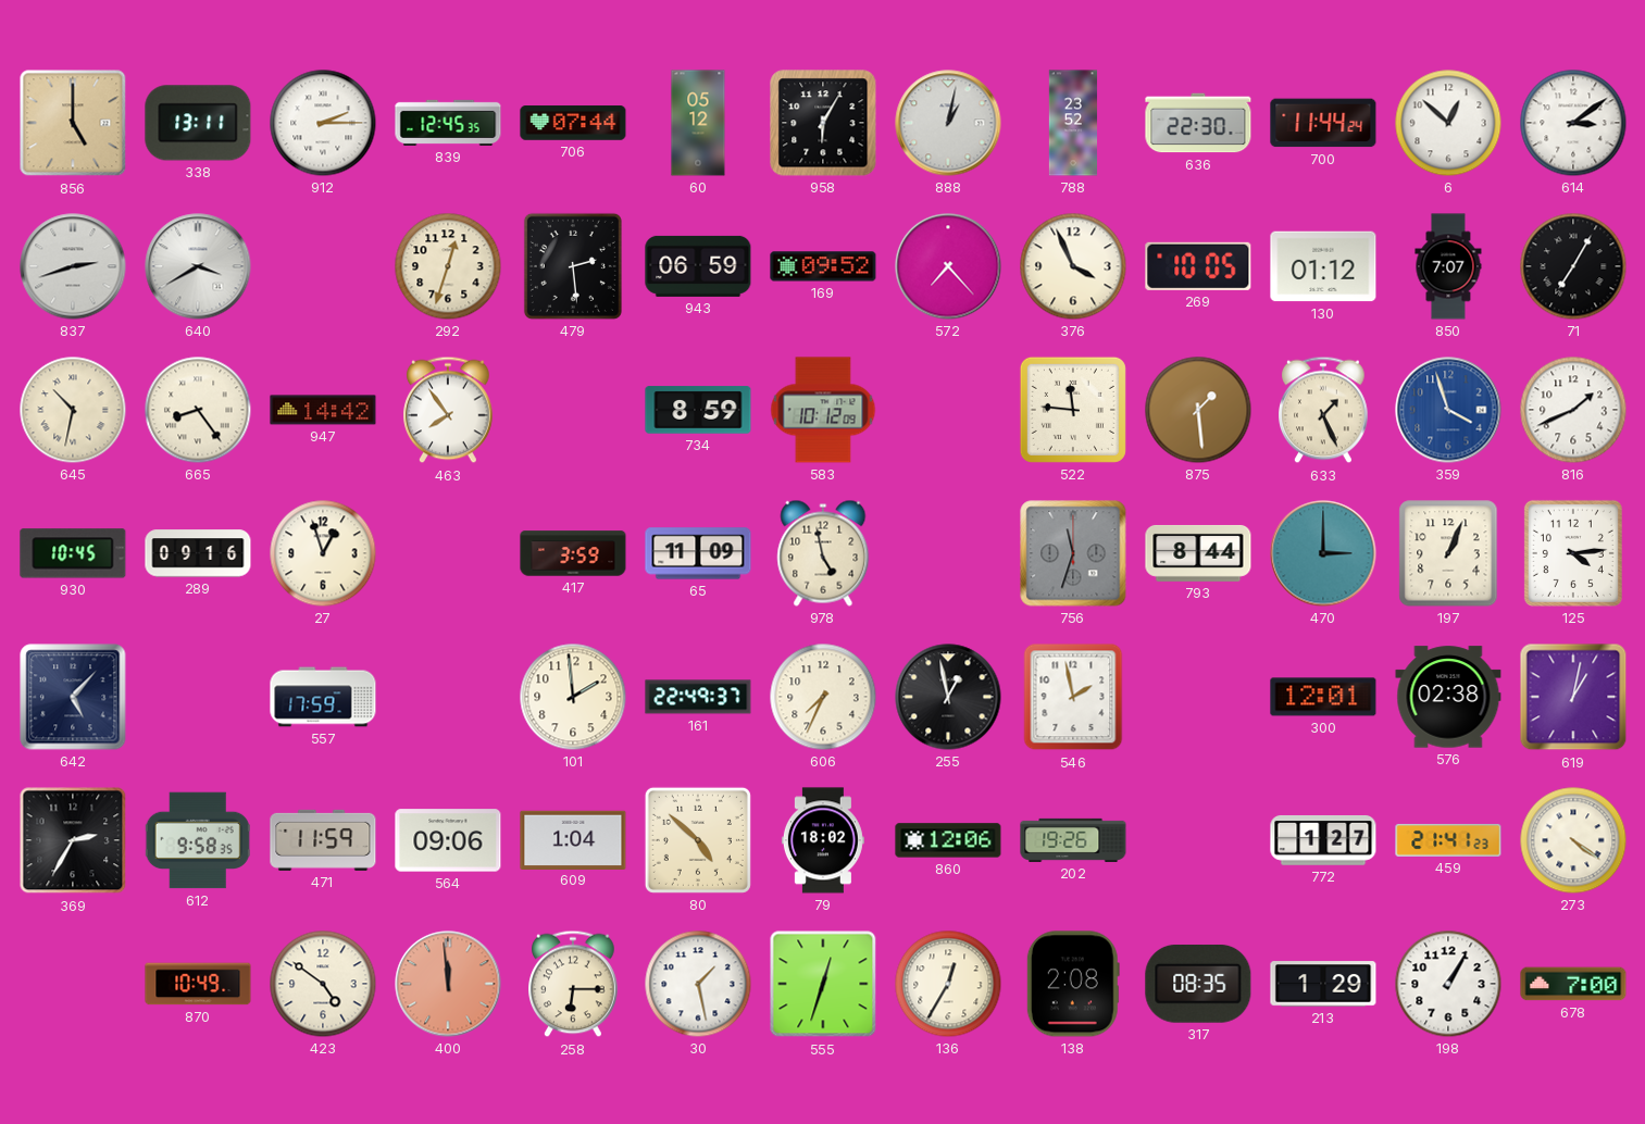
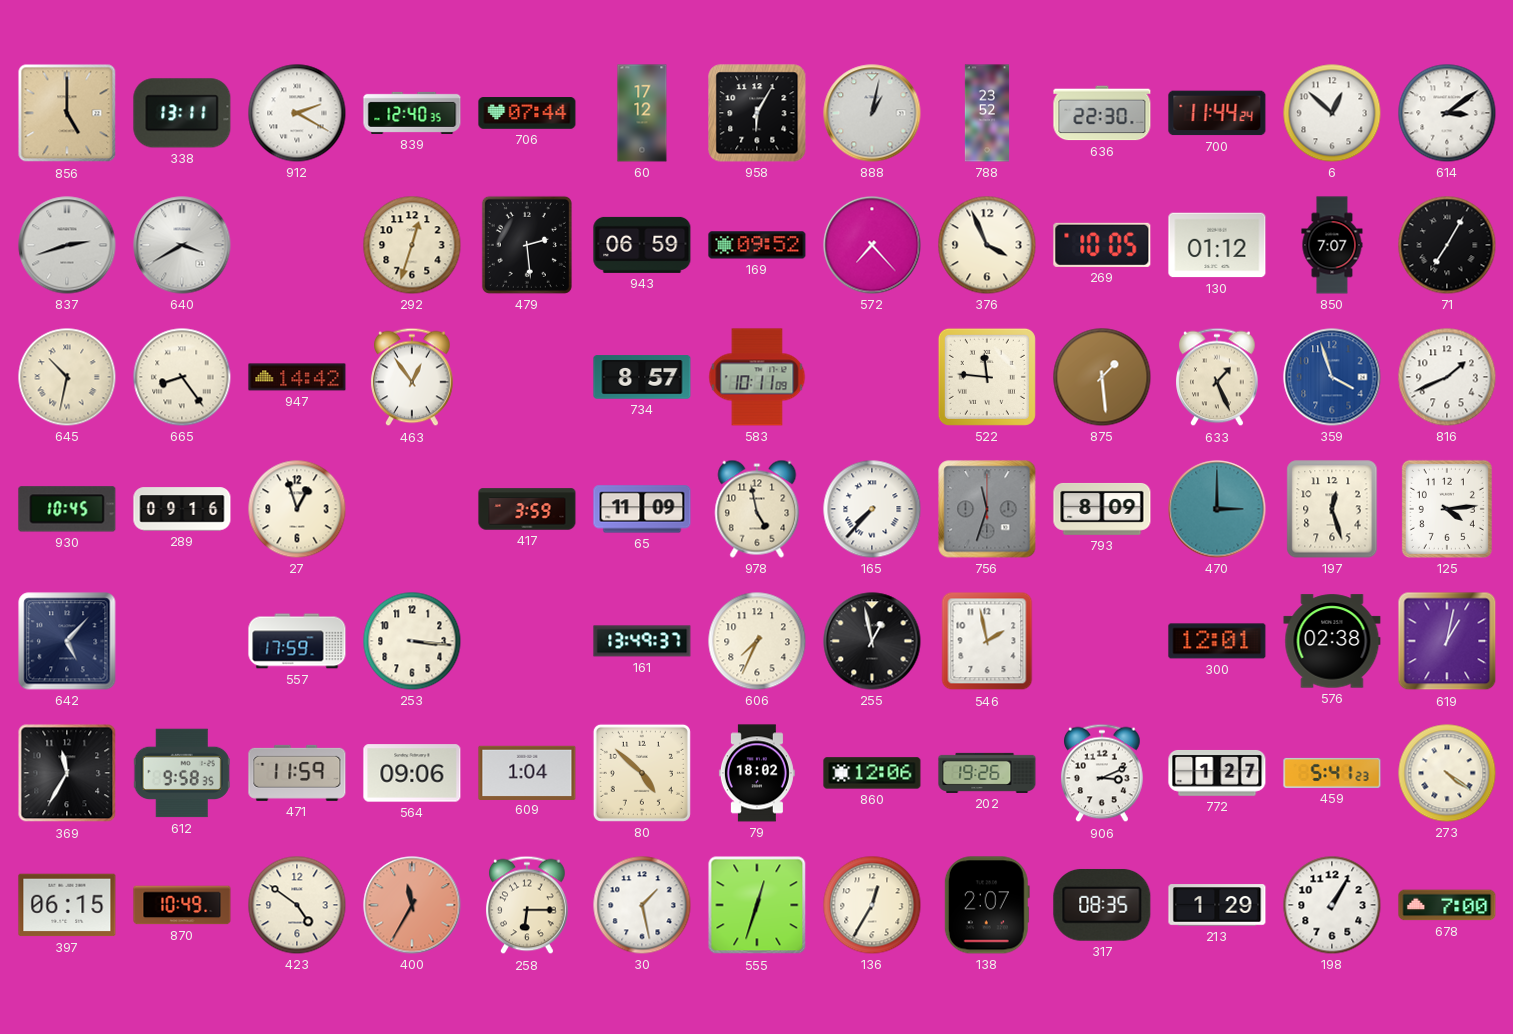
912: 2:15 -> 2:20 (297, 113)
839: 12:45 -> 12:40 (412, 113)
60: 05:12 -> 17:12 (642, 113)
463: 7:54 -> 12:54 (413, 377)
734: 8:59 -> 8:57 (642, 377)
583: 10:12 -> 10:11 (757, 377)
165: none -> 7:37 (872, 509)
793: 8:44 -> 8:09 (1102, 509)
197: 1:04 -> 12:27 (1332, 509)
253: none -> 3:16 (412, 641)
101: 1:59 -> none (573, 697)
161: 22:49 -> 13:49 (642, 641)
369: 2:35 -> 11:35 (67, 773)
906: none -> 3:11 (1103, 773)
459: 21:41 -> 5:41 (1332, 773)
397: none -> 06:15 (67, 905)
400: 11:59 -> 11:35 (412, 905)
138: 2:08 -> 2:07 (987, 905)
